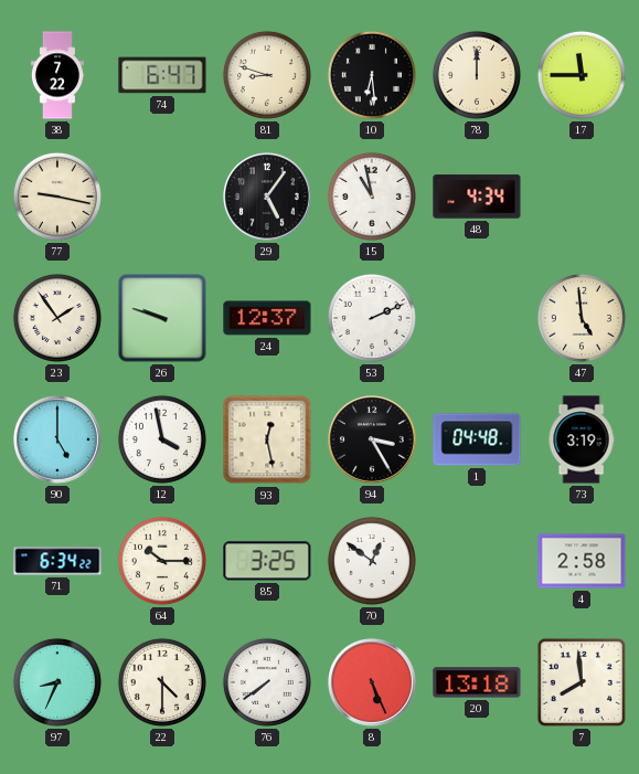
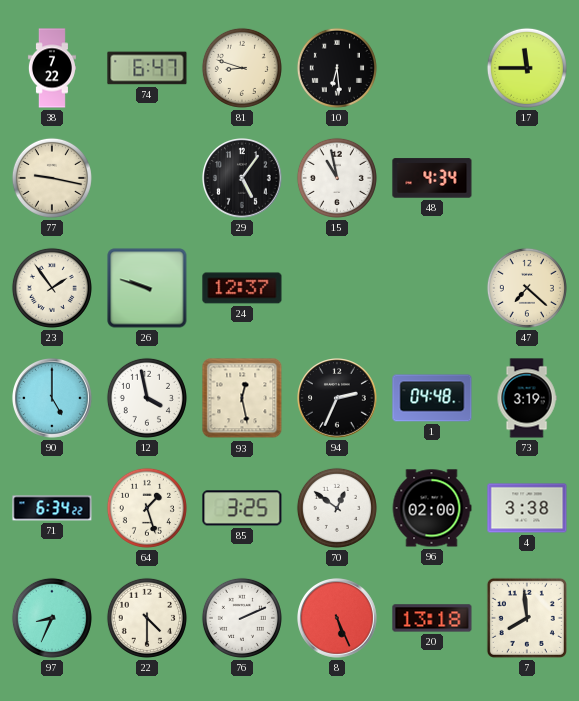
78: 12:00 -> none (477, 75)
53: 2:11 -> none (372, 318)
47: 4:59 -> 7:22 (527, 288)
94: 3:25 -> 2:34 (338, 399)
64: 10:15 -> 1:27 (147, 508)
96: none -> 02:00 (432, 508)
4: 2:58 -> 3:38 (527, 508)
76: 7:39 -> 2:11 (242, 618)
